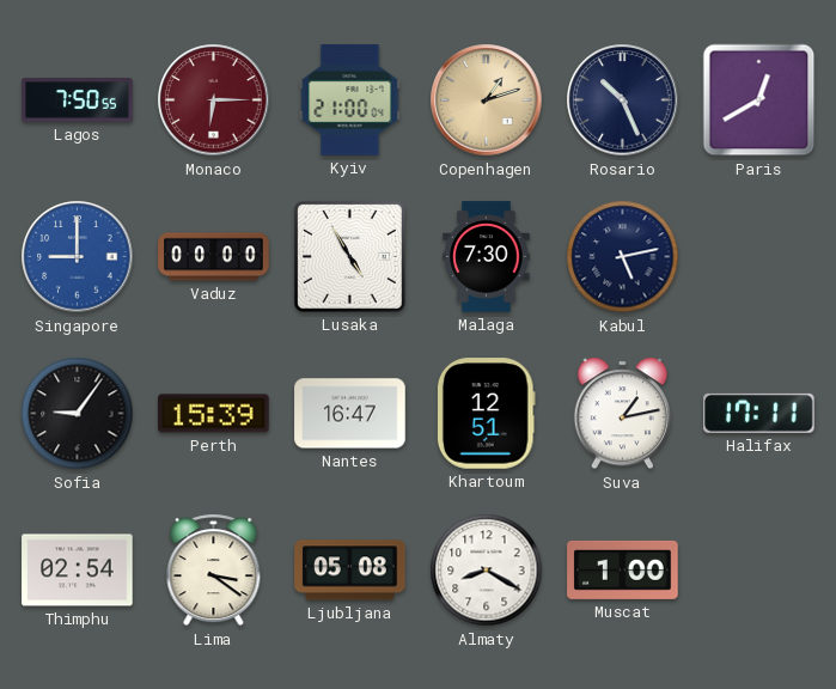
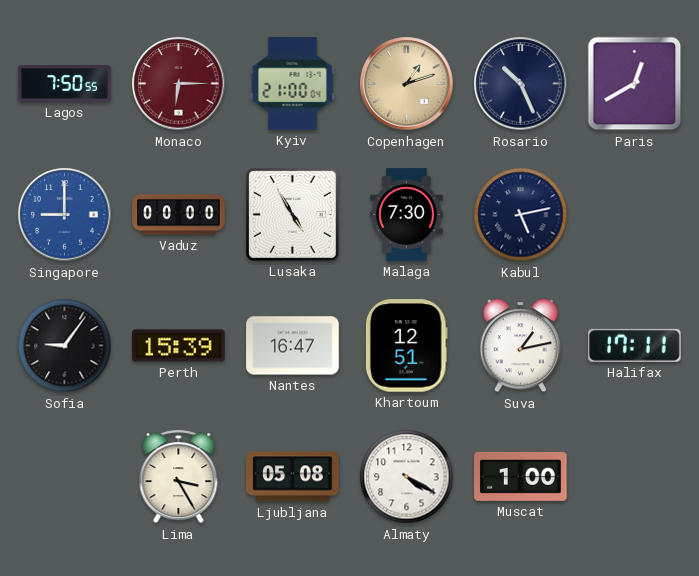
Thimphu: 02:54 -> none (78, 571)
Lima: 3:21 -> 3:25 (179, 477)
Almaty: 8:20 -> 4:20 (407, 477)
